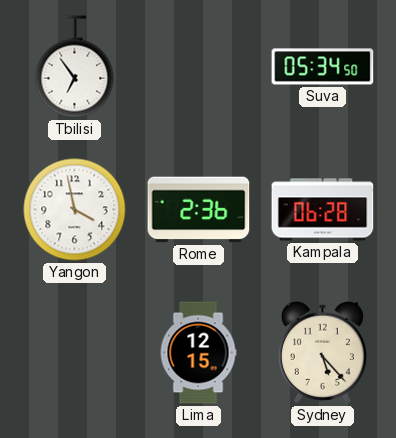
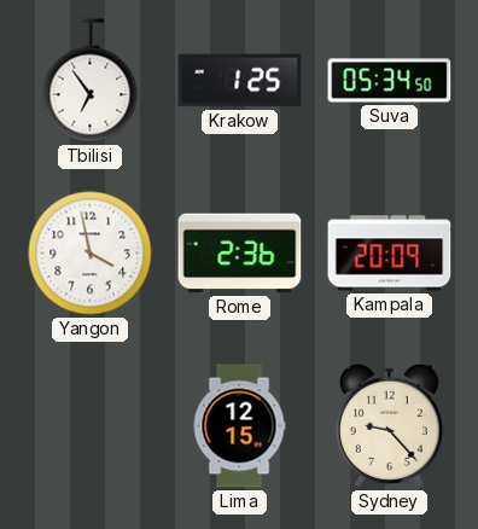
Krakow: none -> 1:25 (240, 81)
Kampala: 06:28 -> 20:09 (390, 254)
Sydney: 5:23 -> 9:23 (389, 425)
